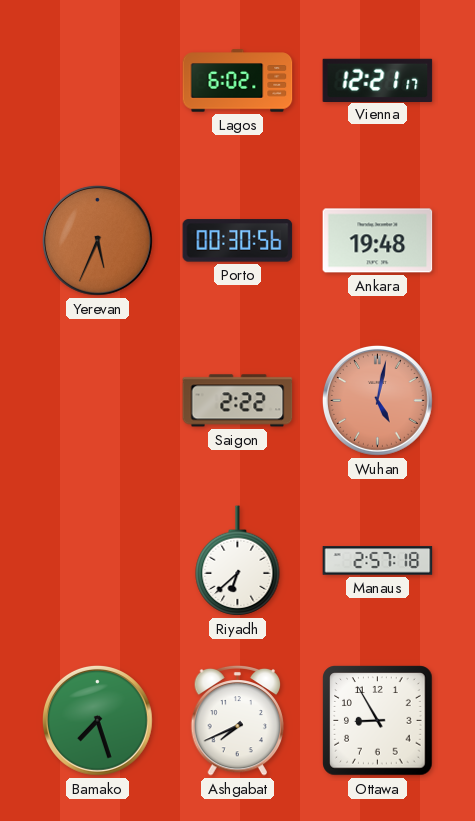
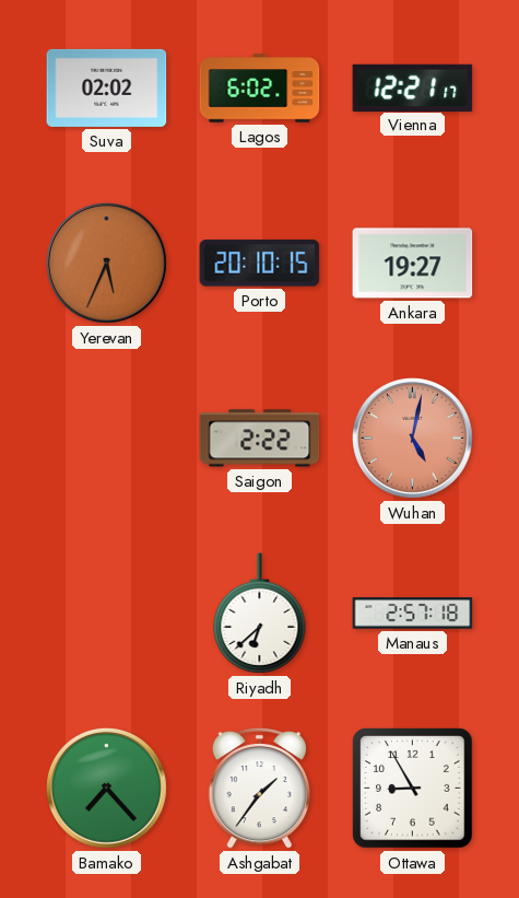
Suva: none -> 02:02 (107, 88)
Porto: 00:30 -> 20:10 (260, 264)
Ankara: 19:48 -> 19:27 (413, 264)
Bamako: 7:27 -> 7:23 (107, 789)
Ashgabat: 7:41 -> 1:36 (260, 788)
